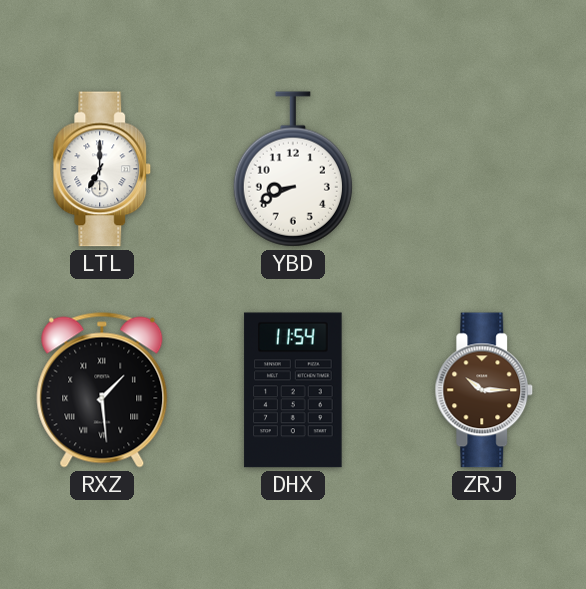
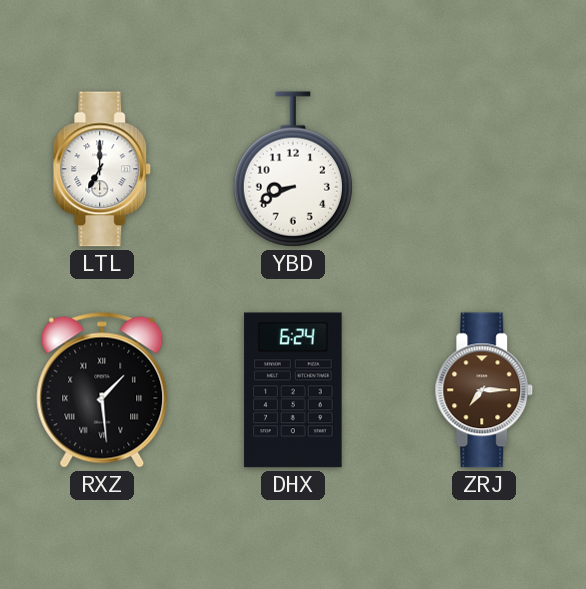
DHX: 11:54 -> 6:24 (293, 390)
ZRJ: 10:15 -> 7:15 (484, 390)
